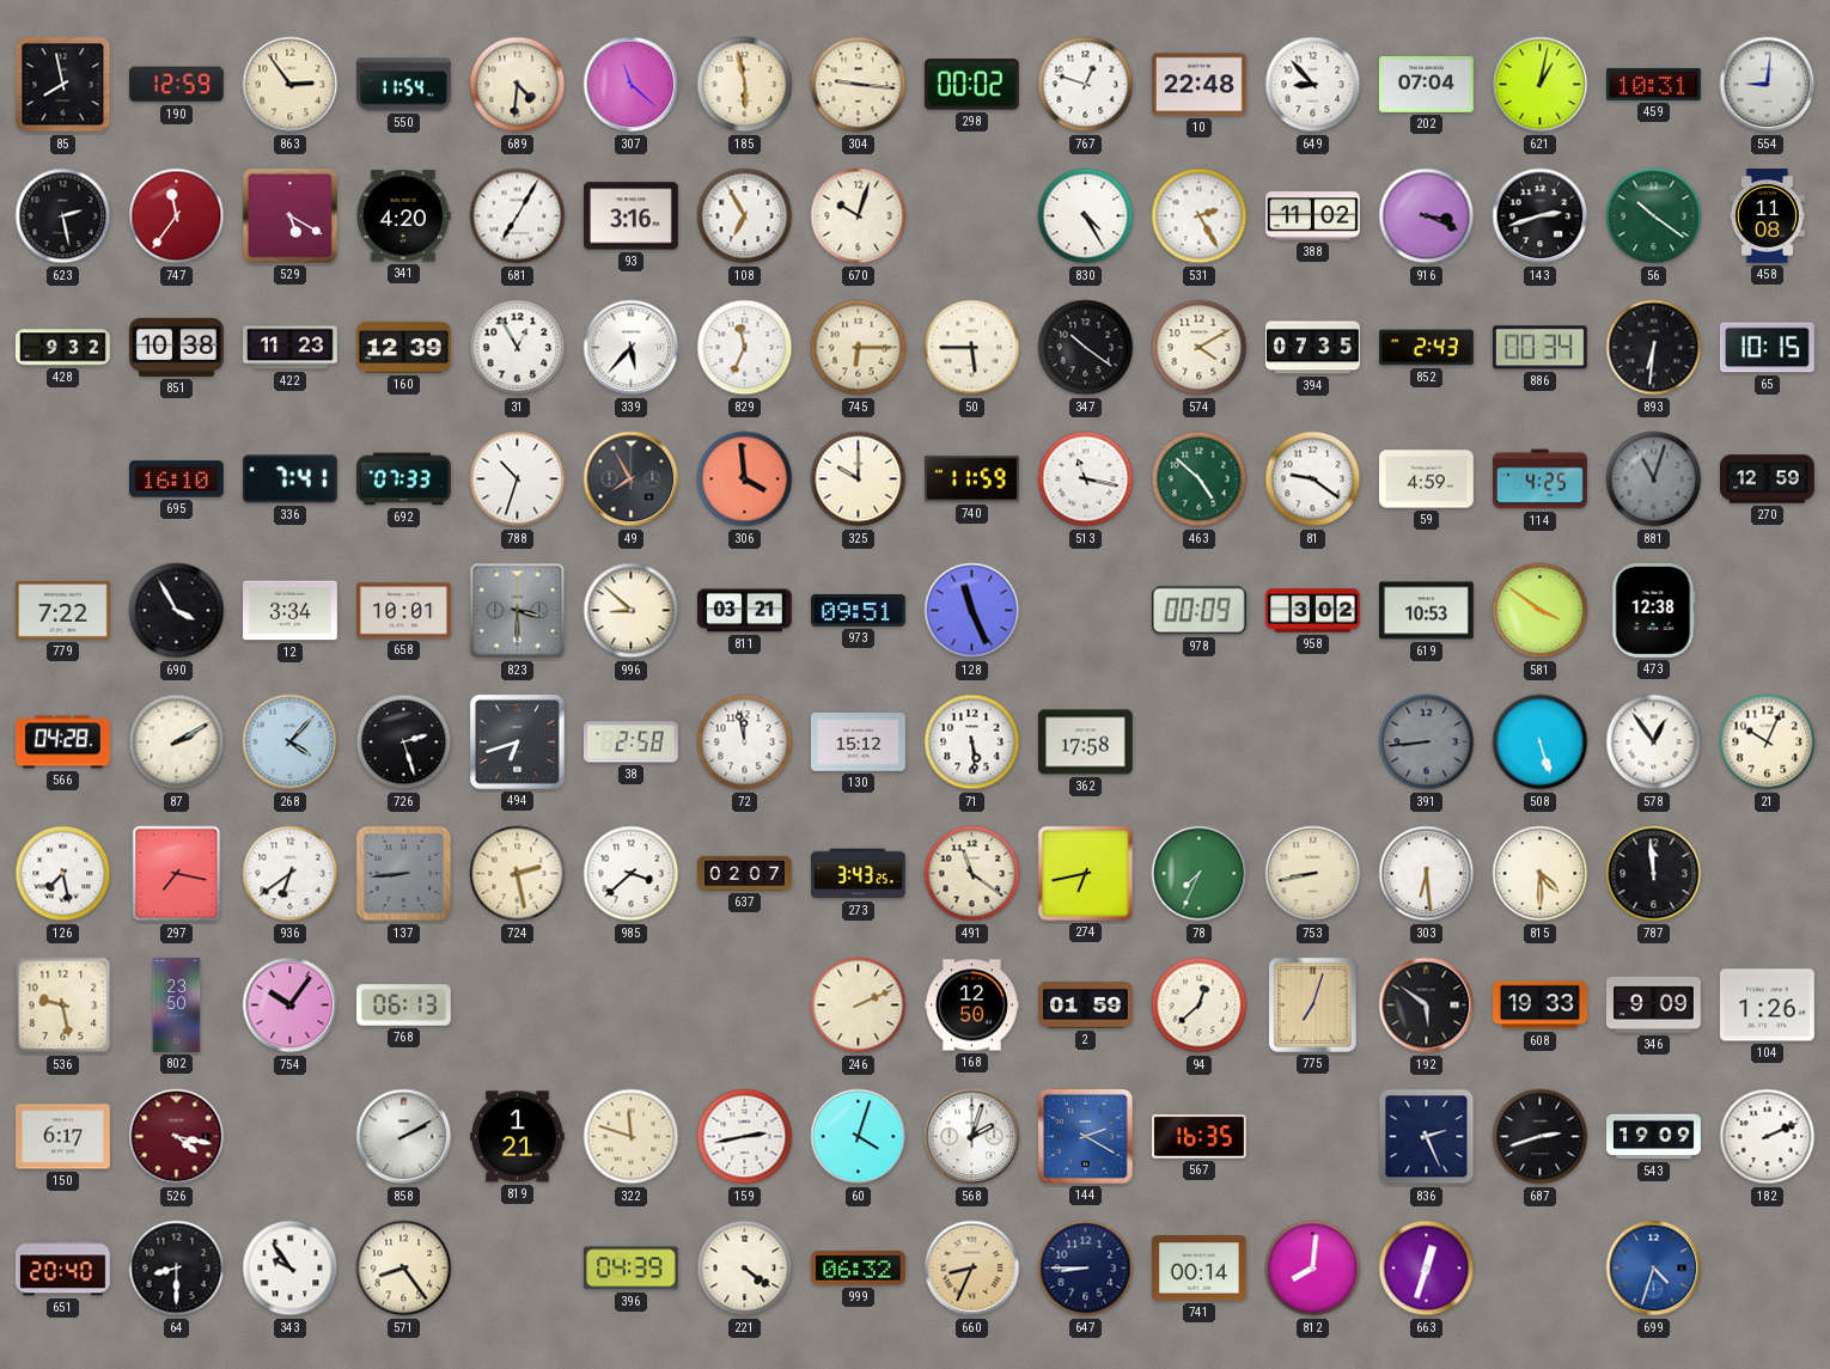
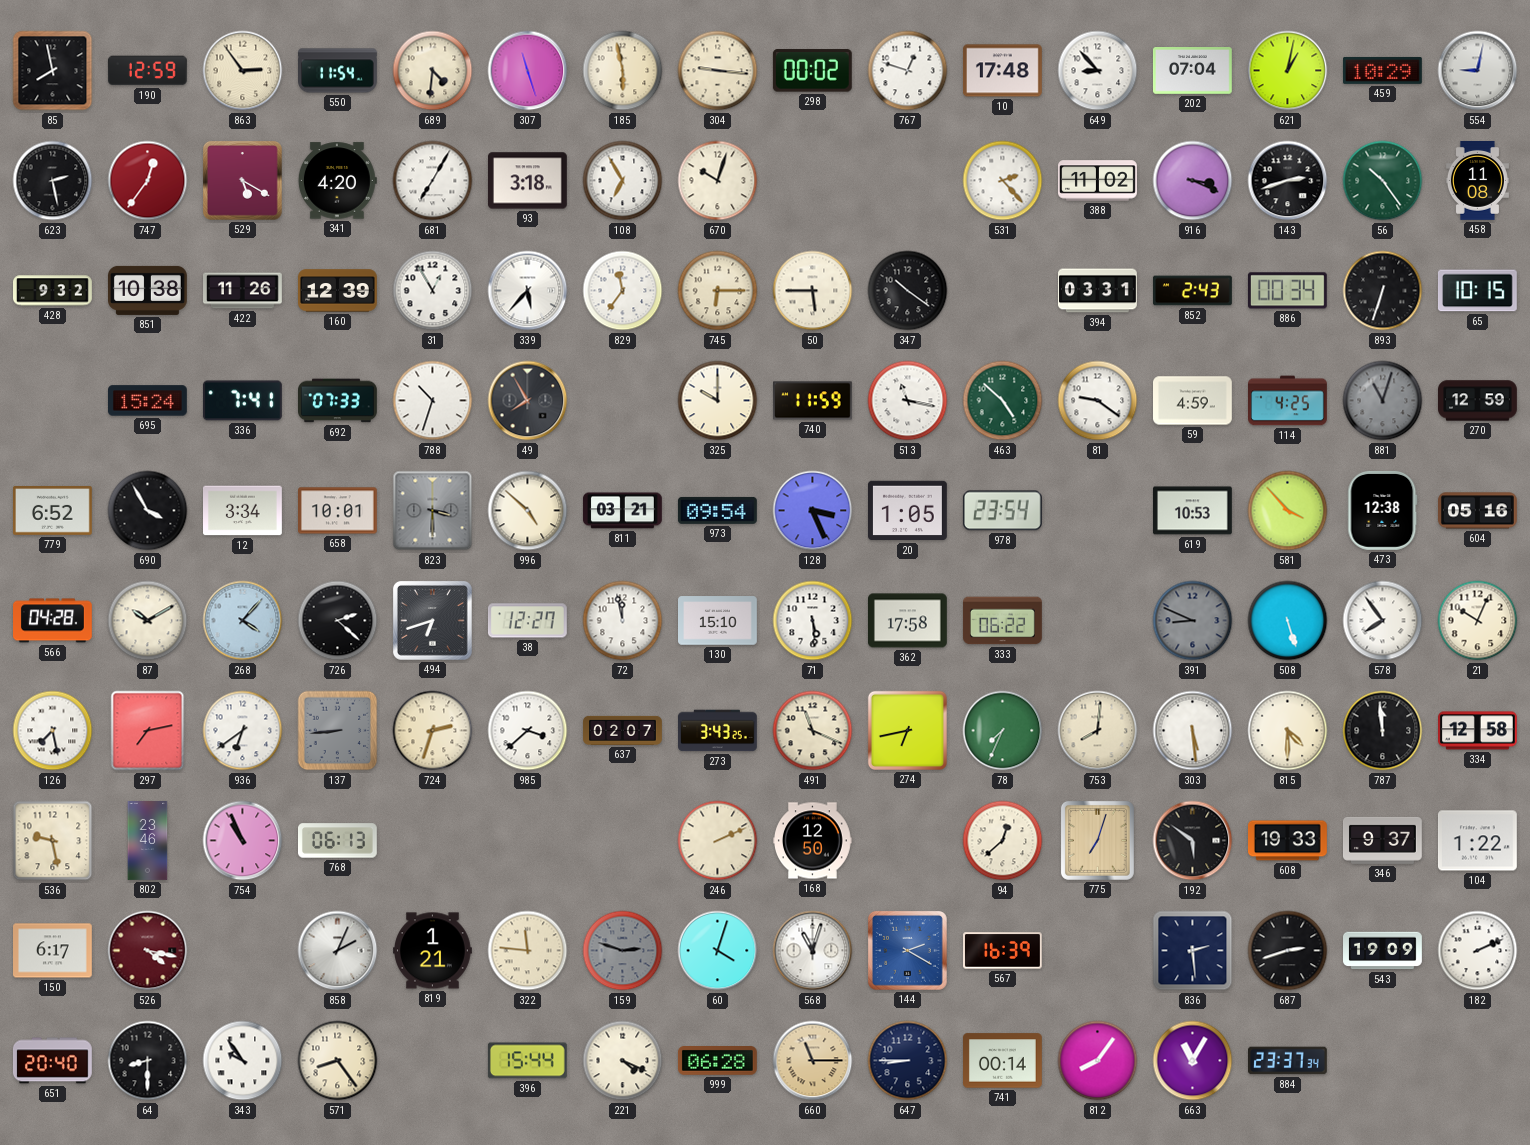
307: 11:22 -> 11:27 (528, 71)
10: 22:48 -> 17:48 (1003, 71)
459: 10:31 -> 10:29 (1383, 71)
554: 9:01 -> 9:02 (1478, 71)
747: 11:36 -> 12:36 (148, 181)
93: 3:16 -> 3:18 (528, 181)
830: 4:25 -> none (1086, 216)
531: 2:25 -> 2:23 (1003, 181)
56: 10:21 -> 10:24 (1383, 181)
422: 11:23 -> 11:26 (243, 291)
829: 11:34 -> 11:36 (623, 291)
574: 4:10 -> none (1200, 348)
394: 07:35 -> 03:31 (1098, 291)
893: 6:31 -> 6:33 (1383, 291)
695: 16:10 -> 15:24 (148, 401)
306: 3:59 -> none (745, 479)
779: 7:22 -> 6:52 (53, 511)
996: 8:52 -> 4:52 (528, 511)
973: 09:51 -> 09:54 (717, 510)
128: 11:26 -> 3:26 (813, 511)
20: none -> 1:05 (908, 511)
978: 00:09 -> 23:54 (1002, 511)
958: 3:02 -> none (1313, 611)
581: 3:51 -> 3:53 (1288, 511)
604: none -> 05:16 (1478, 511)
87: 2:10 -> 10:10 (148, 621)
726: 2:27 -> 2:22 (338, 621)
38: 2:58 -> 12:27 (527, 621)
130: 15:12 -> 15:10 (718, 621)
333: none -> 06:22 (1002, 621)
391: 8:44 -> 8:49 (1193, 621)
578: 12:54 -> 7:54 (1383, 621)
297: 7:17 -> 7:13 (148, 731)
724: 2:28 -> 2:33 (433, 731)
491: 11:21 -> 11:19 (813, 731)
753: 8:43 -> 8:01 (1098, 731)
303: 6:29 -> 5:29 (1193, 731)
334: none -> 12:58 (1478, 731)
802: 23:50 -> 23:46 (148, 841)
754: 10:06 -> 10:56 (243, 841)
2: 01:59 -> none (1086, 1006)
346: 9:09 -> 9:37 (1383, 840)
104: 1:26 -> 1:22 (1477, 841)
858: 2:10 -> 2:04 (338, 951)
322: 11:48 -> 11:46 (528, 951)
159: 2:43 -> 2:48 (623, 951)
159 dial: white -> grey (623, 951)
568: 2:03 -> 11:03 (813, 951)
567: 16:35 -> 16:39 (1003, 951)
836: 2:26 -> 2:29 (1193, 951)
396: 04:39 -> 15:44 (527, 1061)
221: 4:21 -> 4:19 (623, 1061)
999: 06:32 -> 06:28 (717, 1061)
660: 8:34 -> 11:15 (813, 1061)
812: 8:01 -> 8:06 (1098, 1061)
663: 12:33 -> 11:05 (1193, 1061)
884: none -> 23:37 (1288, 1061)
699: 4:33 -> none (1654, 1269)
